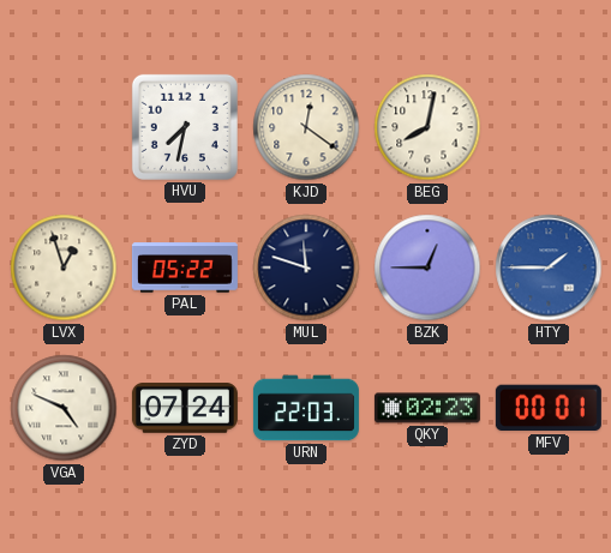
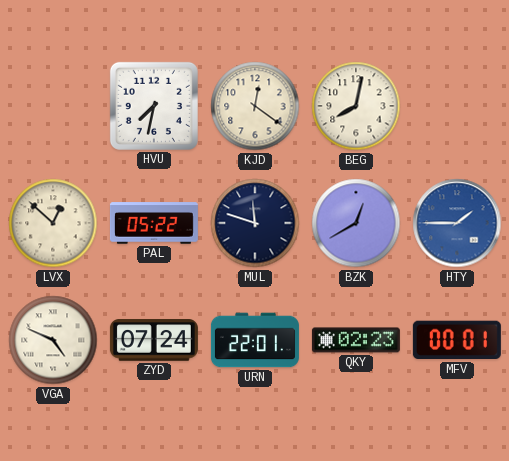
LVX: 12:57 -> 12:52 (53, 223)
BZK: 12:45 -> 12:40 (356, 223)
URN: 22:03 -> 22:01 (255, 340)
